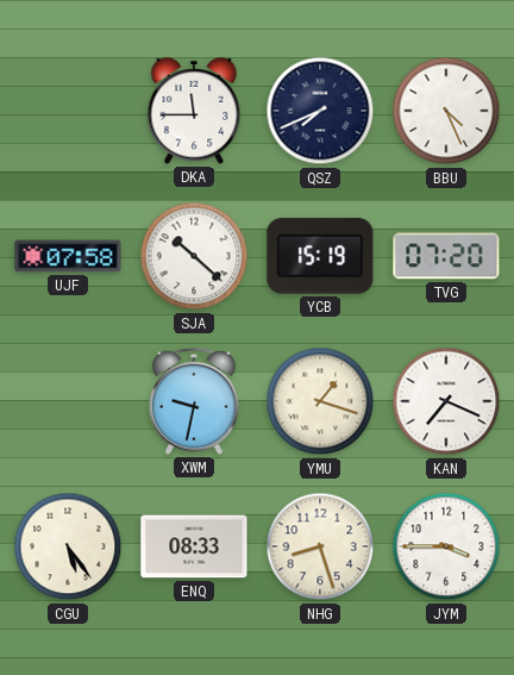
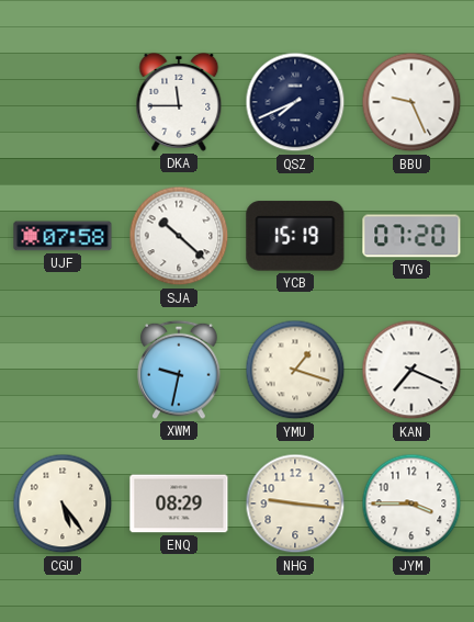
BBU: 4:26 -> 9:26 (411, 102)
ENQ: 08:33 -> 08:29 (179, 504)
NHG: 8:27 -> 9:16 (295, 504)
